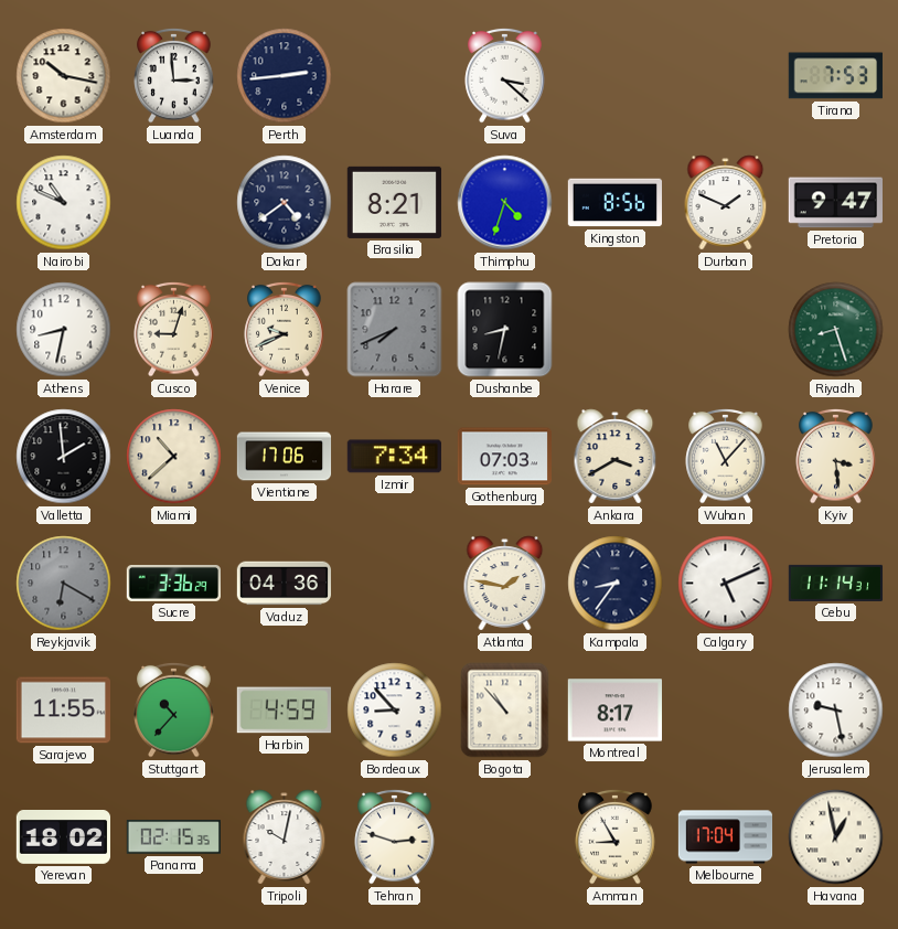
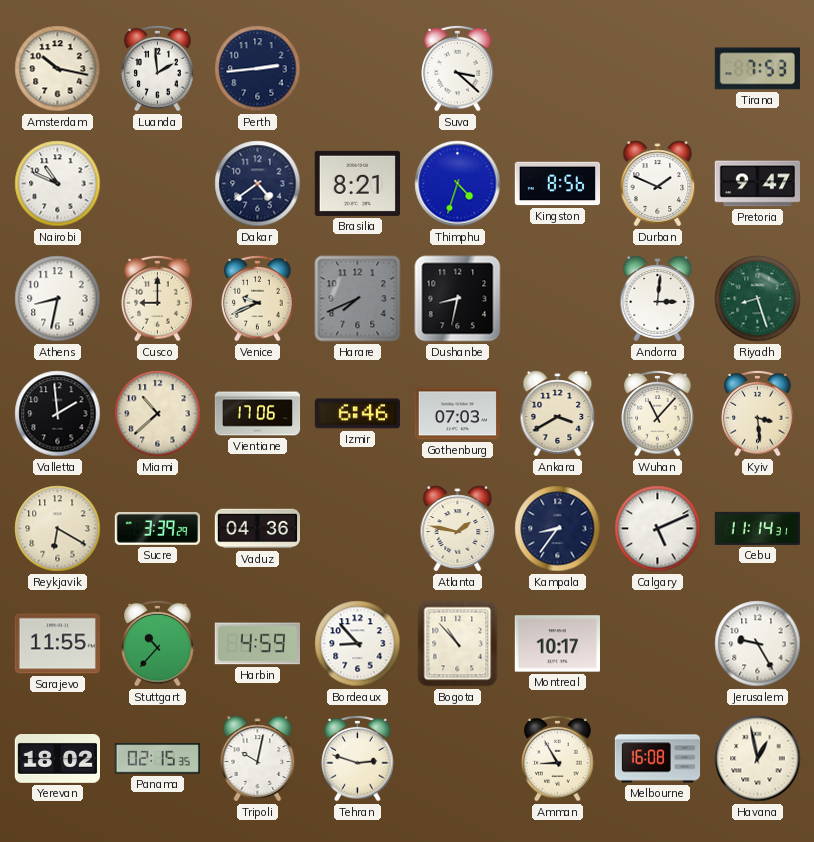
Luanda: 2:59 -> 1:59 (158, 68)
Cusco: 9:03 -> 9:00 (158, 298)
Andorra: none -> 3:01 (658, 299)
Izmir: 7:34 -> 6:46 (357, 414)
Reykjavik dial: grey -> cream (58, 529)
Sucre: 3:36 -> 3:39 (157, 529)
Montreal: 8:17 -> 10:17 (557, 644)
Jerusalem: 9:28 -> 9:25 (758, 644)
Melbourne: 17:04 -> 16:08 (658, 759)
